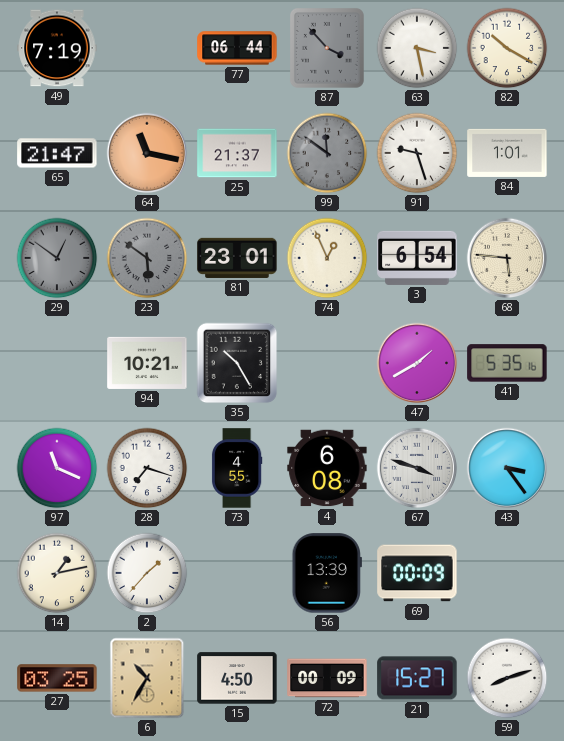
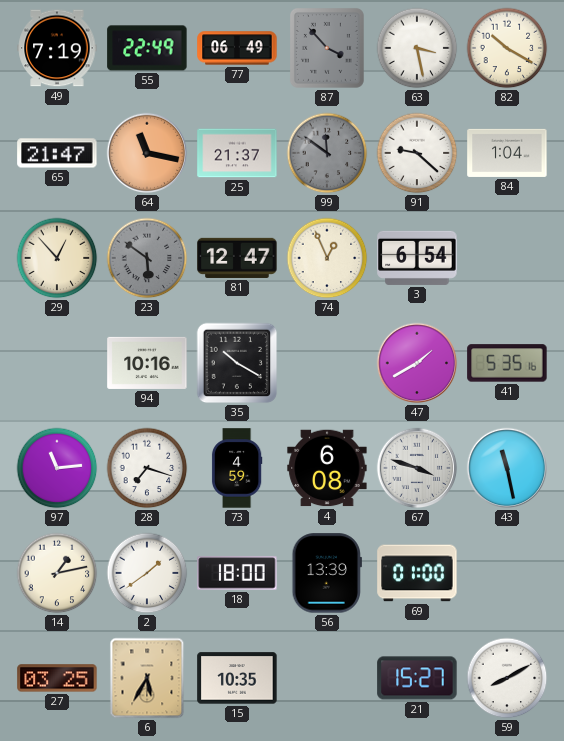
55: none -> 22:49 (147, 48)
77: 06:44 -> 06:49 (237, 48)
91: 9:27 -> 9:22 (417, 153)
84: 1:01 -> 1:04 (507, 153)
29: 12:51 -> 12:53 (57, 258)
29 dial: grey -> cream (57, 258)
81: 23:01 -> 12:47 (237, 258)
68: 5:46 -> none (507, 258)
94: 10:21 -> 10:16 (147, 363)
35: 10:25 -> 10:20 (237, 363)
97: 11:19 -> 11:14 (57, 468)
73: 4:55 -> 4:59 (237, 468)
43: 3:24 -> 11:28 (507, 468)
2: 1:37 -> 1:39 (147, 573)
18: none -> 18:00 (237, 573)
69: 00:09 -> 01:00 (417, 573)
6: 10:35 -> 5:35 (147, 678)
15: 4:50 -> 10:35 (237, 678)
72: 00:09 -> none (327, 678)
59: 8:12 -> 8:10 (507, 678)
